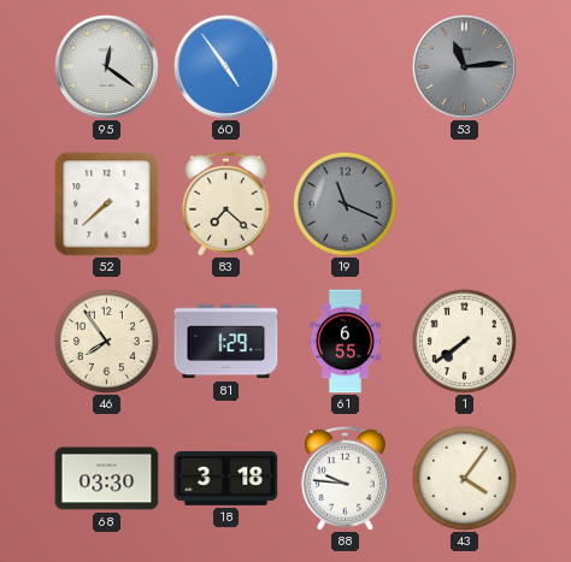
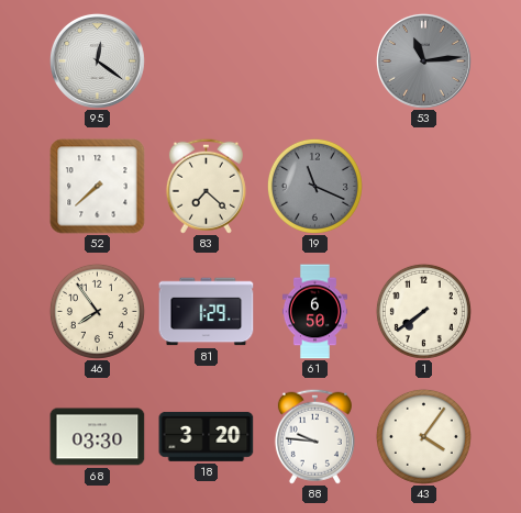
60: 4:54 -> none (225, 66)
61: 6:55 -> 6:50 (314, 312)
18: 3:18 -> 3:20 (207, 436)
